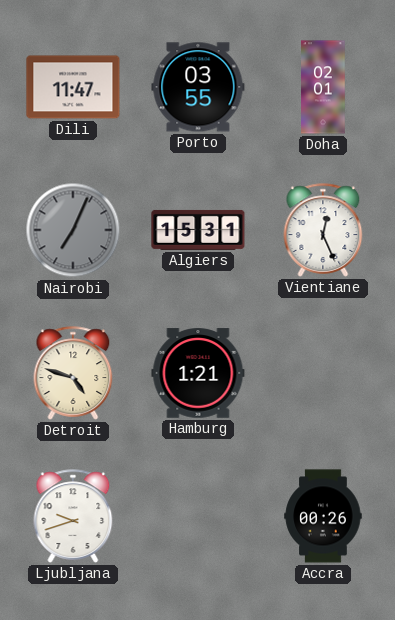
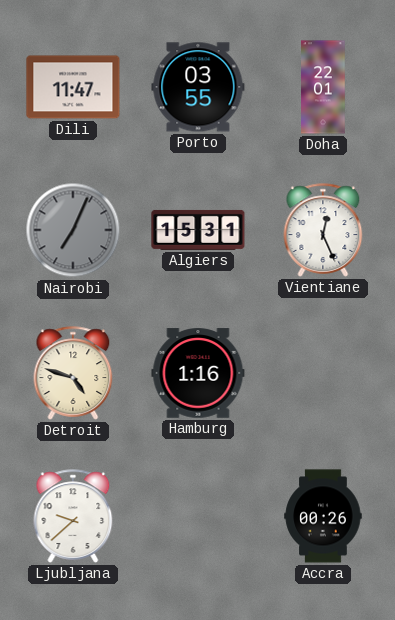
Doha: 02:01 -> 22:01 (323, 87)
Hamburg: 1:21 -> 1:16 (198, 373)
Ljubljana: 9:42 -> 9:38 (73, 516)
